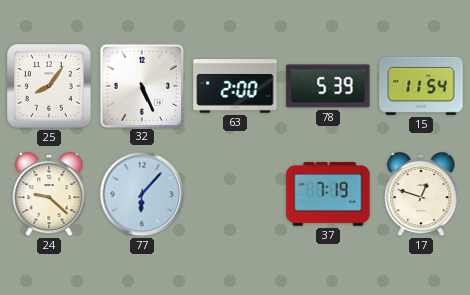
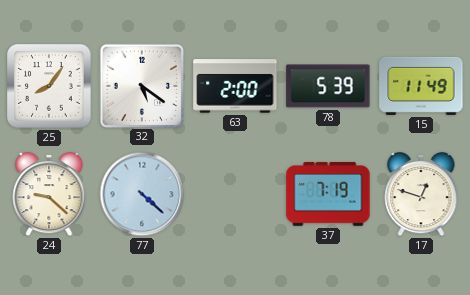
32: 5:26 -> 5:21 (141, 85)
15: 11:54 -> 11:49 (421, 86)
77: 6:07 -> 4:22 (142, 194)
